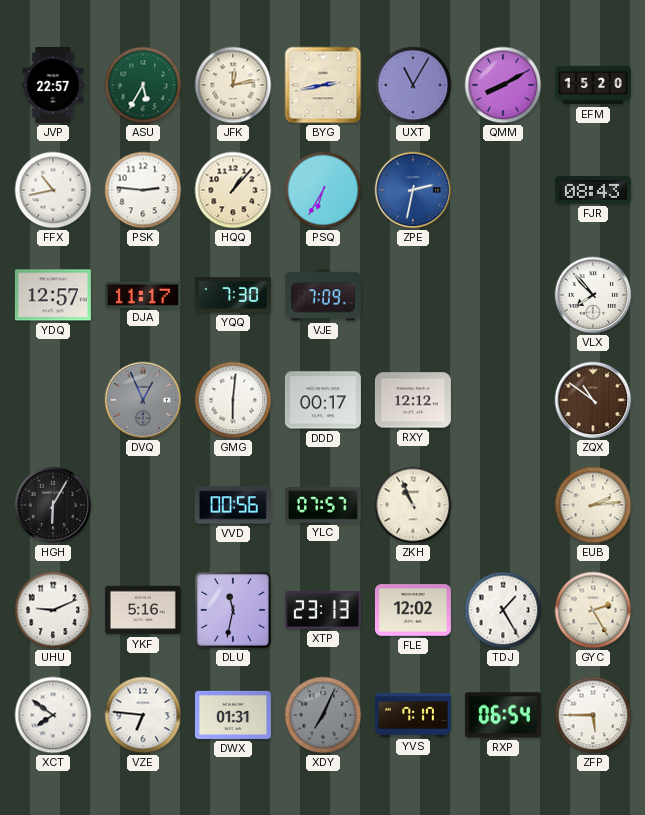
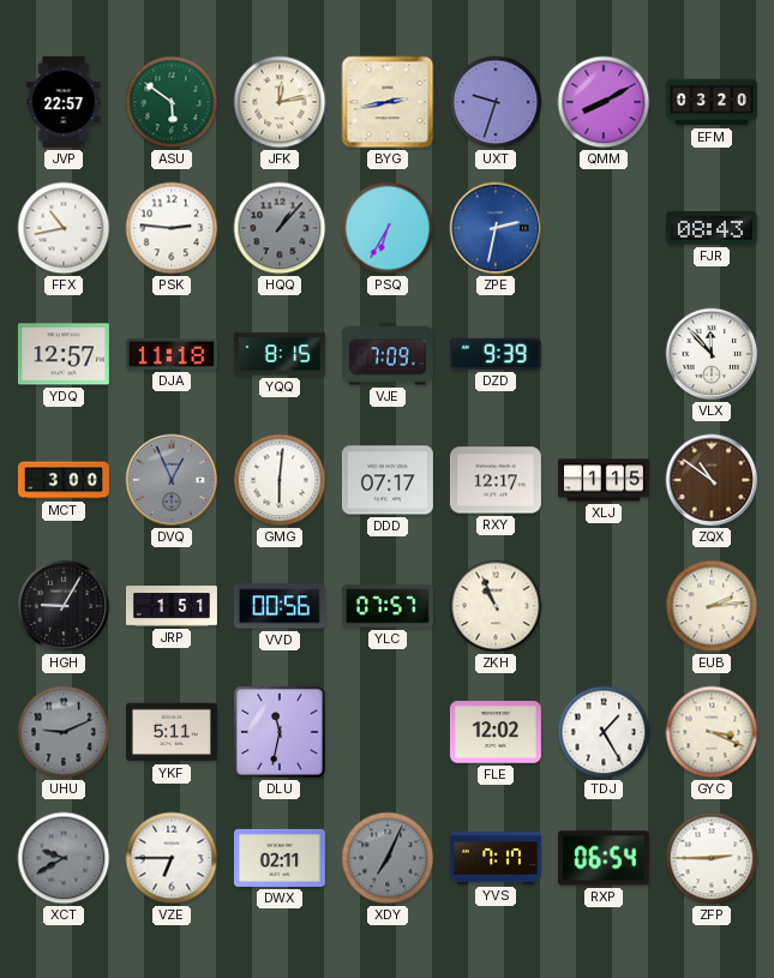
ASU: 5:35 -> 5:51 (172, 102)
UXT: 11:05 -> 9:33 (496, 102)
EFM: 15:20 -> 03:20 (712, 102)
HQQ dial: cream -> grey (280, 228)
DJA: 11:17 -> 11:18 (172, 354)
YQQ: 7:30 -> 8:15 (280, 354)
DZD: none -> 9:39 (496, 354)
VLX: 7:53 -> 11:53 (712, 354)
MCT: none -> 3:00 (64, 480)
DDD: 00:17 -> 07:17 (388, 480)
RXY: 12:12 -> 12:17 (496, 480)
XLJ: none -> 1:15 (604, 480)
HGH: 6:05 -> 9:05 (64, 606)
JRP: none -> 1:51 (172, 606)
UHU dial: white -> grey (64, 732)
YKF: 5:16 -> 5:11 (172, 732)
XTP: 23:13 -> none (323, 610)
GYC: 2:25 -> 3:19 (712, 732)
XCT: 7:51 -> 9:40 (64, 858)
XCT dial: white -> grey (64, 858)
VZE: 6:46 -> 6:45 (172, 858)
DWX: 01:31 -> 02:11 (280, 858)
ZFP: 5:45 -> 2:45 (712, 858)
